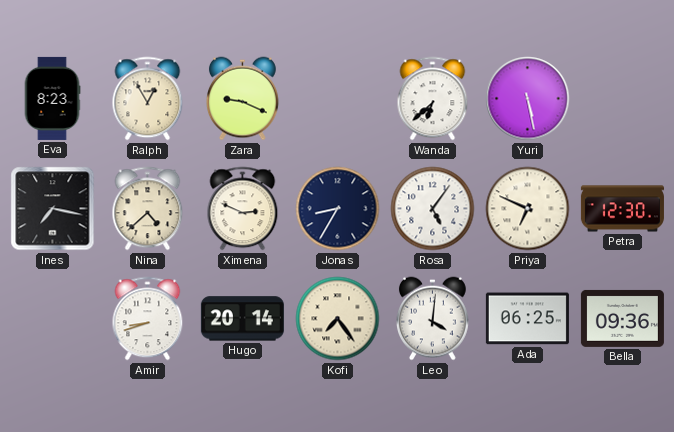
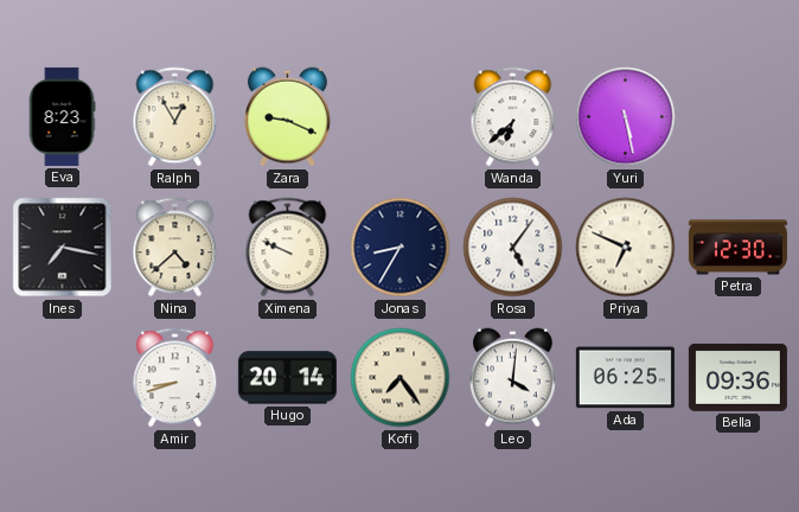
Ximena: 2:49 -> 9:49 (288, 248)
